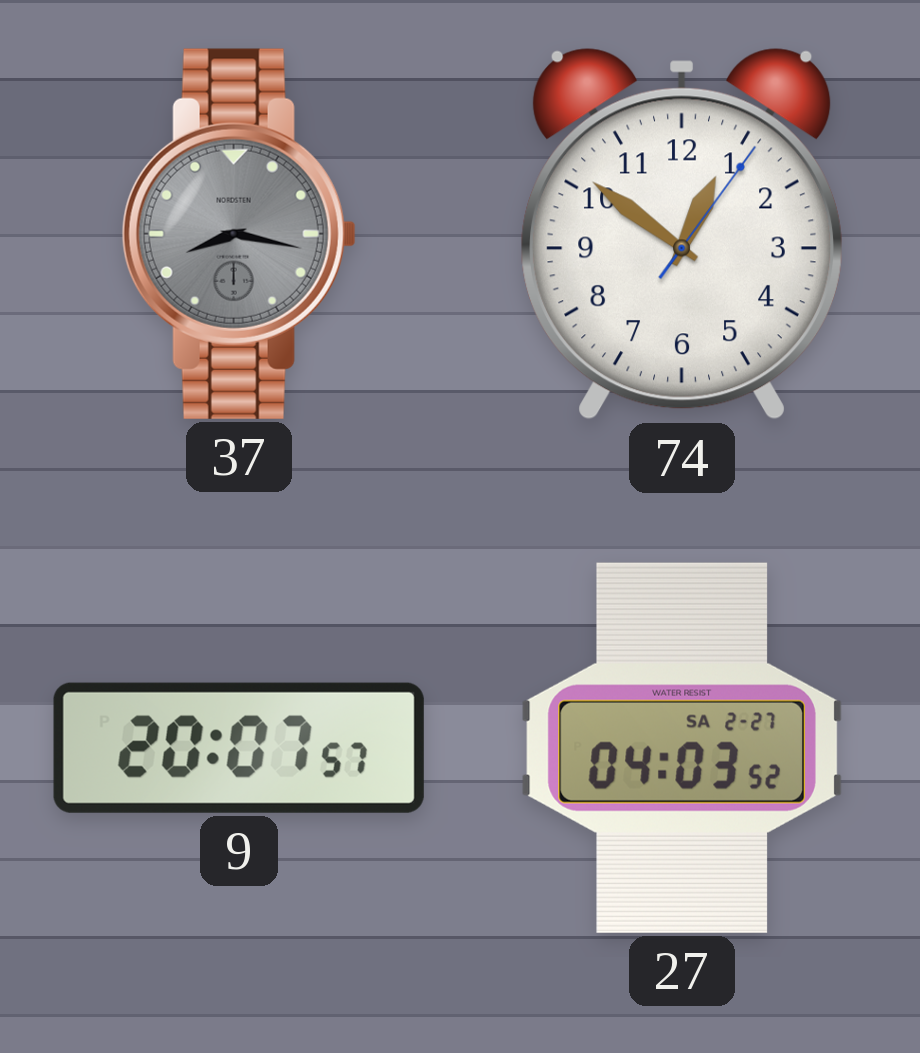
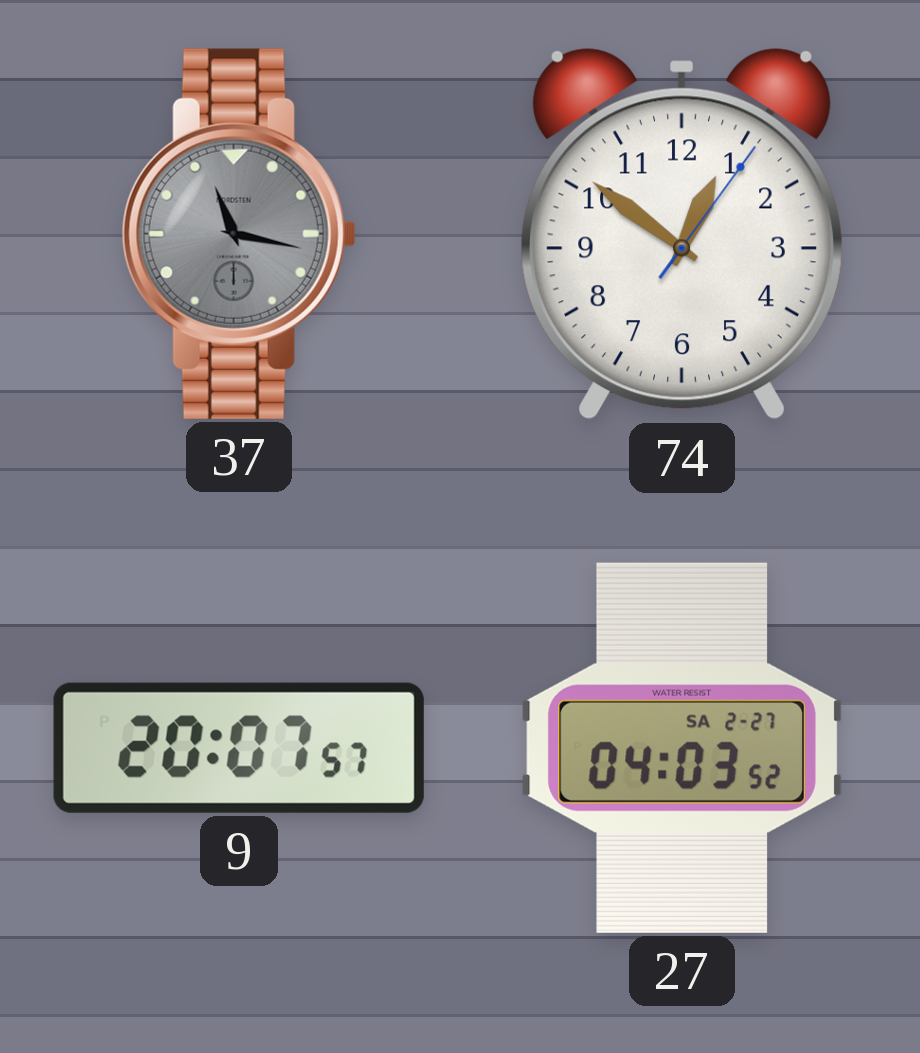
37: 8:17 -> 11:17 (239, 234)
